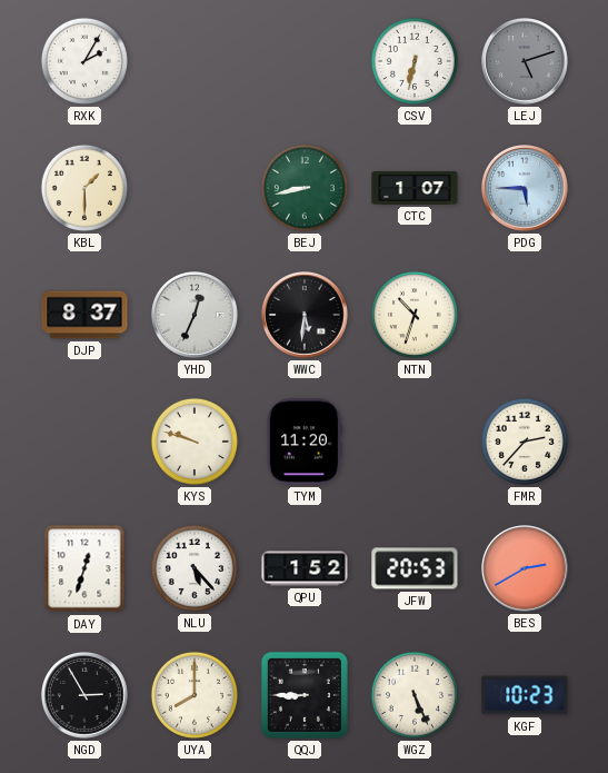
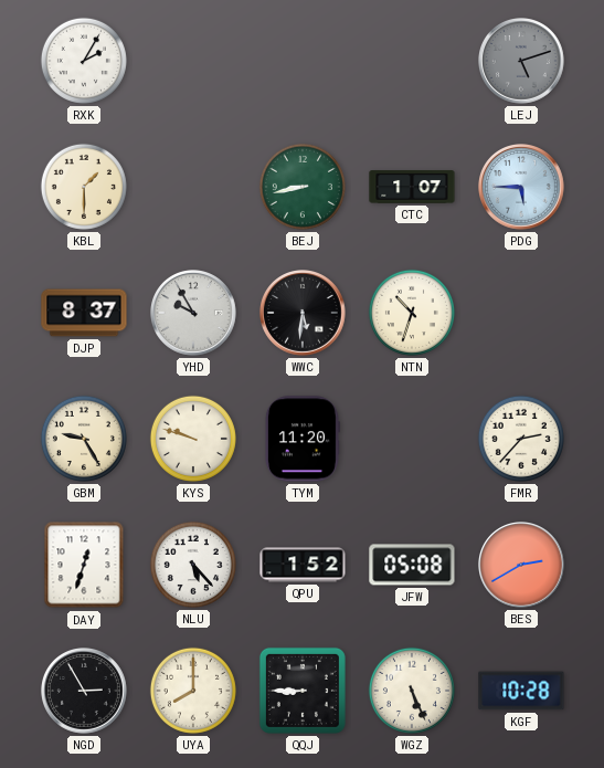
CSV: 6:32 -> none (415, 61)
YHD: 12:34 -> 9:55 (194, 314)
GBM: none -> 9:25 (84, 439)
JFW: 20:53 -> 05:08 (412, 565)
KGF: 10:23 -> 10:28 (521, 691)
